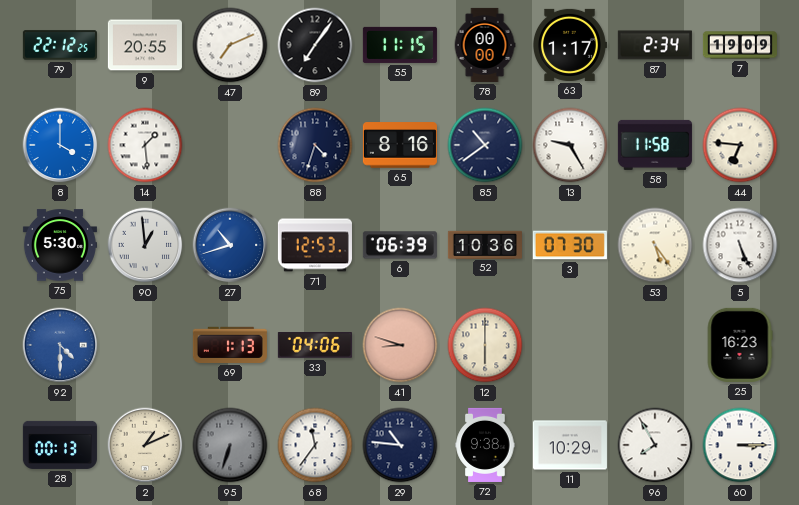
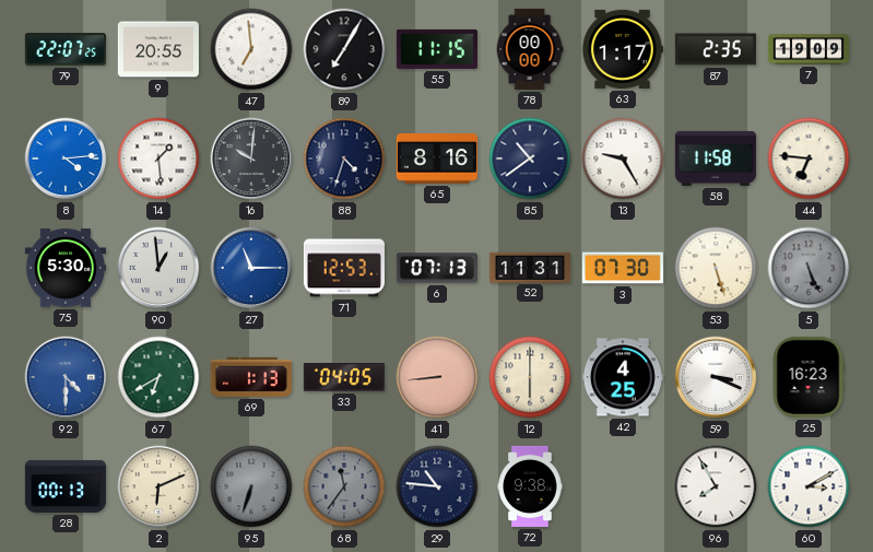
79: 22:12 -> 22:07 (66, 49)
47: 7:11 -> 6:59 (251, 49)
89: 7:06 -> 7:05 (344, 49)
87: 2:34 -> 2:35 (716, 49)
8: 4:00 -> 4:14 (66, 158)
16: none -> 10:01 (251, 158)
27: 10:42 -> 11:15 (251, 268)
6: 06:39 -> 07:13 (437, 268)
52: 10:36 -> 11:31 (530, 267)
53: 5:24 -> 5:27 (716, 268)
5 dial: white -> grey (809, 268)
67: none -> 6:40 (158, 377)
33: 04:06 -> 04:05 (344, 377)
41: 8:48 -> 8:44 (437, 377)
42: none -> 4:25 (623, 377)
59: none -> 3:19 (716, 377)
2: 1:11 -> 6:11 (158, 486)
68 dial: white -> grey (344, 486)
11: 10:29 -> none (570, 445)
60: 3:15 -> 3:10 (809, 486)
